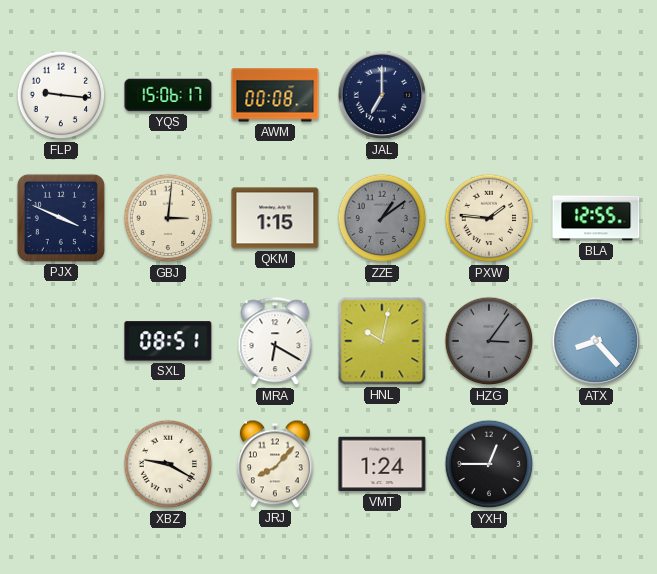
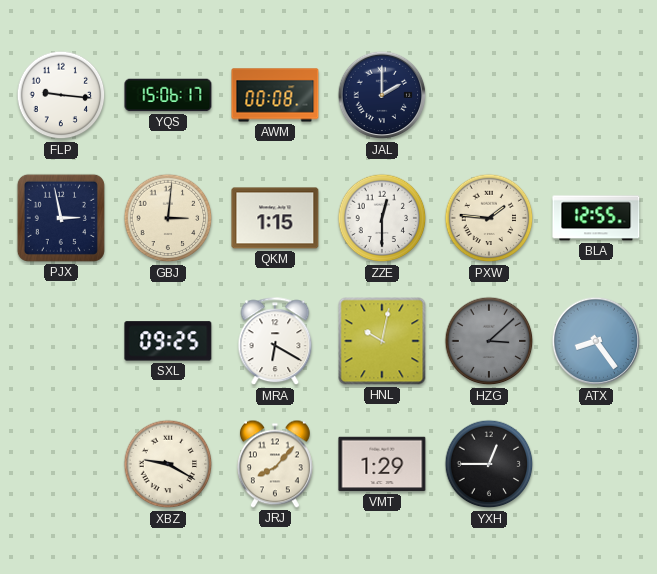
JAL: 7:00 -> 2:00 (382, 95)
PJX: 3:49 -> 2:58 (61, 218)
ZZE: 1:09 -> 12:30 (382, 218)
ZZE dial: grey -> white (382, 218)
SXL: 08:51 -> 09:25 (168, 341)
HZG: 3:06 -> 3:08 (489, 341)
ATX: 8:23 -> 8:24 (596, 341)
VMT: 1:24 -> 1:29 (382, 464)
